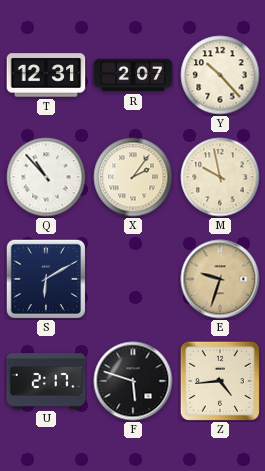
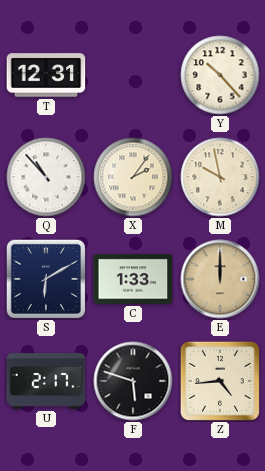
R: 2:07 -> none (133, 75)
C: none -> 1:33 (133, 279)
E: 9:33 -> 12:00 (220, 279)
